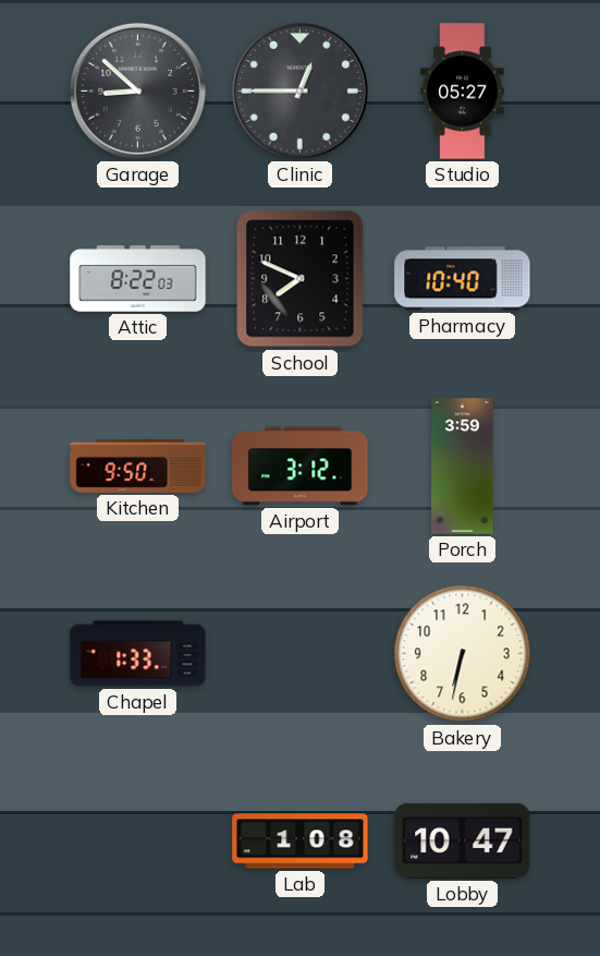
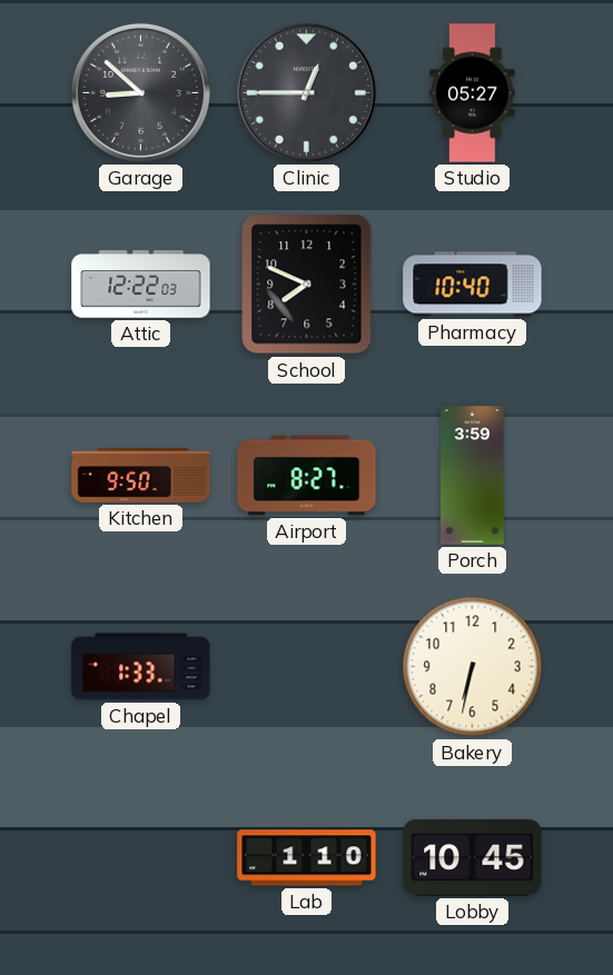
Attic: 8:22 -> 12:22 (141, 285)
Airport: 3:12 -> 8:27 (307, 476)
Lab: 1:08 -> 1:10 (307, 858)
Lobby: 10:47 -> 10:45 (473, 857)
